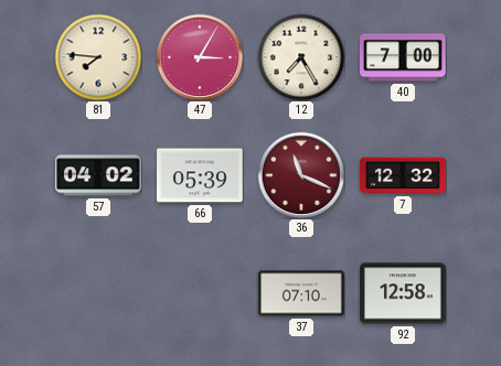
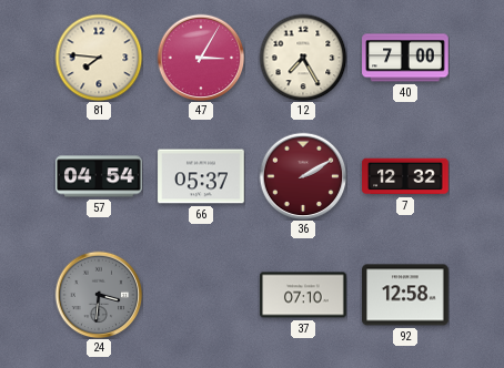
57: 04:02 -> 04:54 (99, 176)
66: 05:39 -> 05:37 (201, 176)
36: 11:19 -> 2:10 (303, 176)
24: none -> 3:31 (99, 295)
